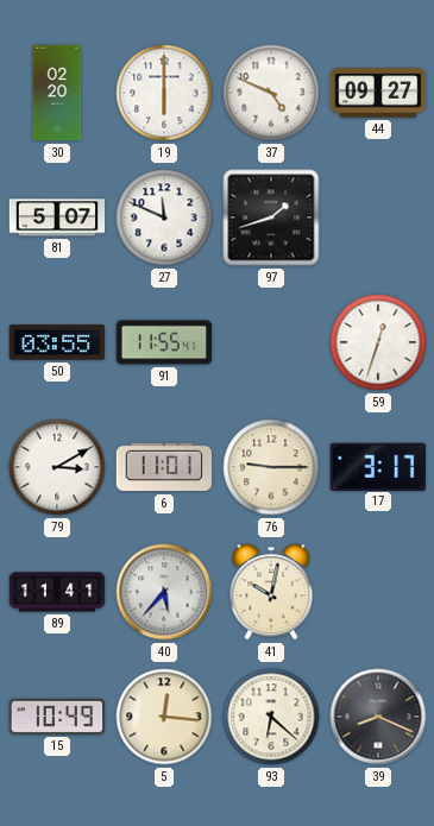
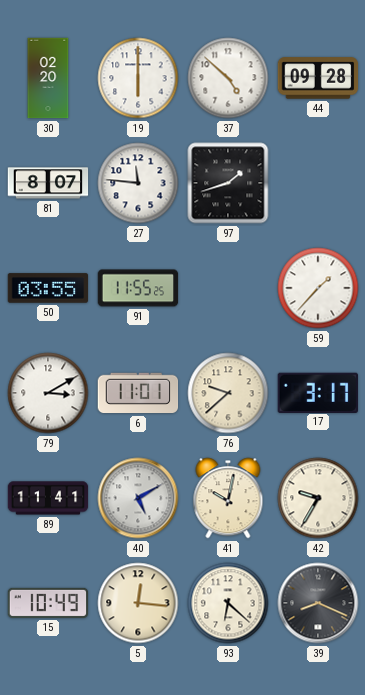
37: 4:49 -> 4:52 (228, 78)
44: 09:27 -> 09:28 (318, 78)
81: 5:07 -> 8:07 (48, 183)
27: 11:49 -> 11:46 (138, 183)
91: 11:55:41 -> 11:55:25 (138, 288)
59: 12:33 -> 1:37 (318, 288)
76: 9:15 -> 9:38 (228, 393)
40: 5:37 -> 5:10 (138, 498)
42: none -> 9:35 (318, 498)
